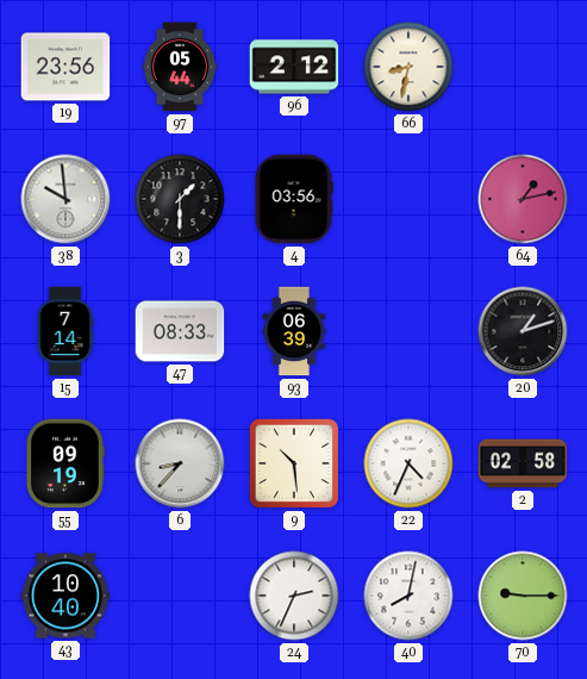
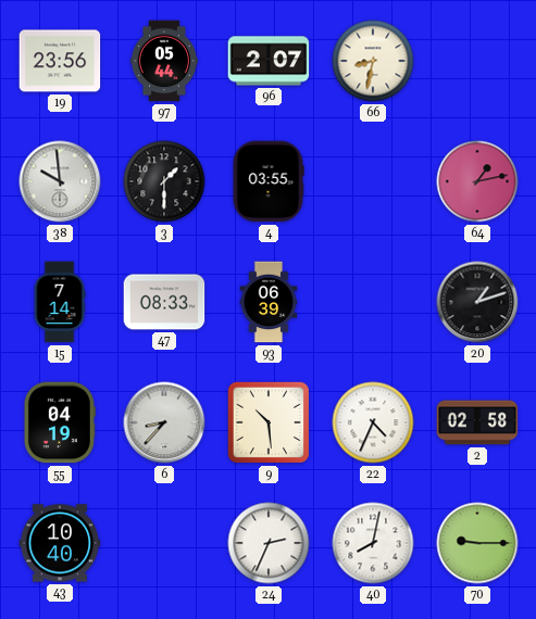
96: 2:12 -> 2:07 (269, 61)
4: 03:56 -> 03:55 (269, 181)
55: 09:19 -> 04:19 (59, 422)
